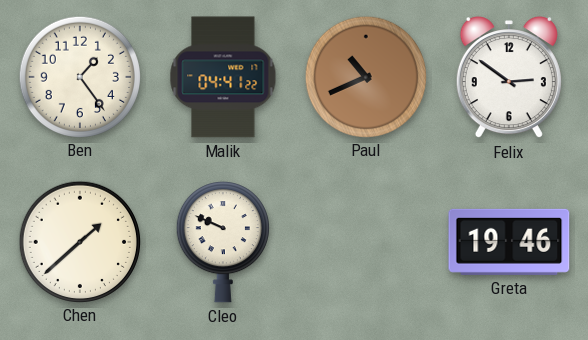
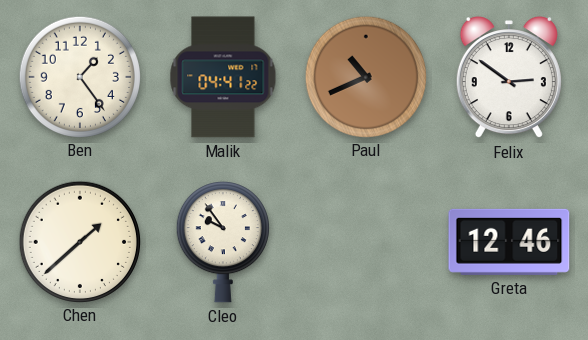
Cleo: 9:49 -> 9:54 (223, 243)
Greta: 19:46 -> 12:46 (509, 242)
